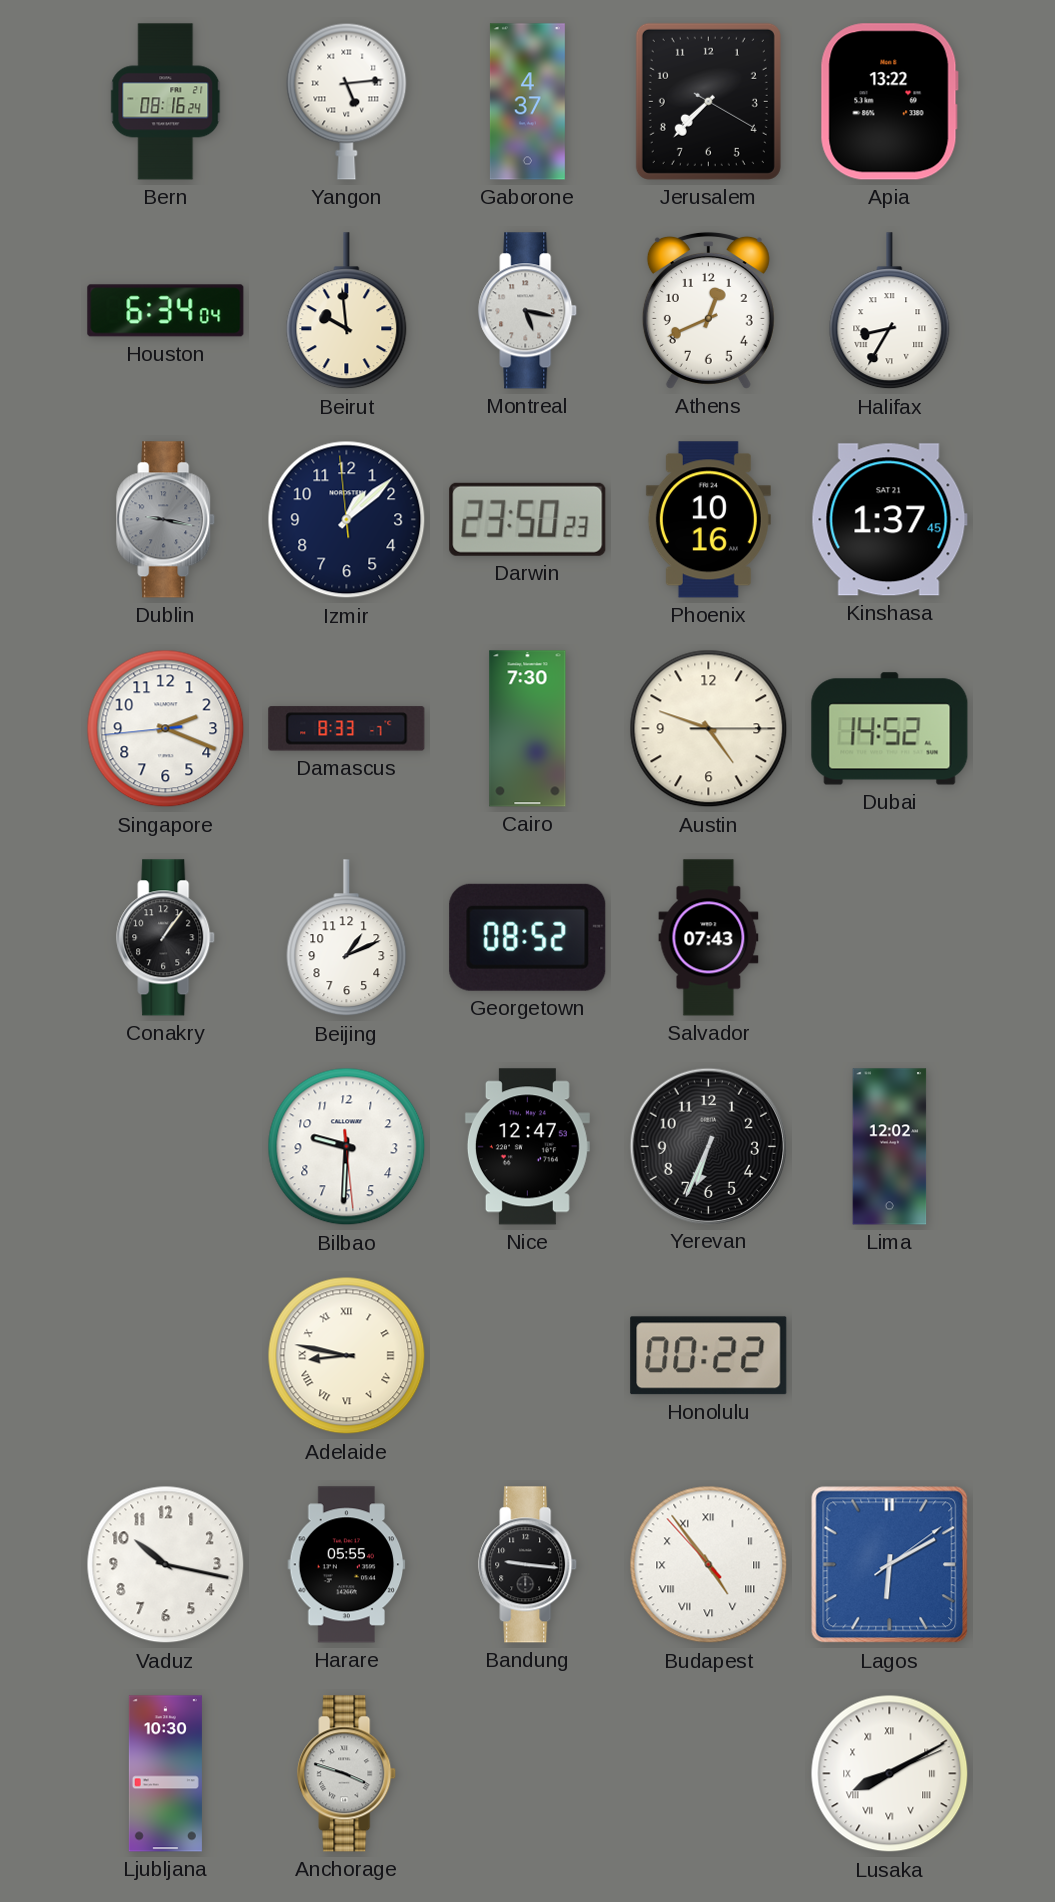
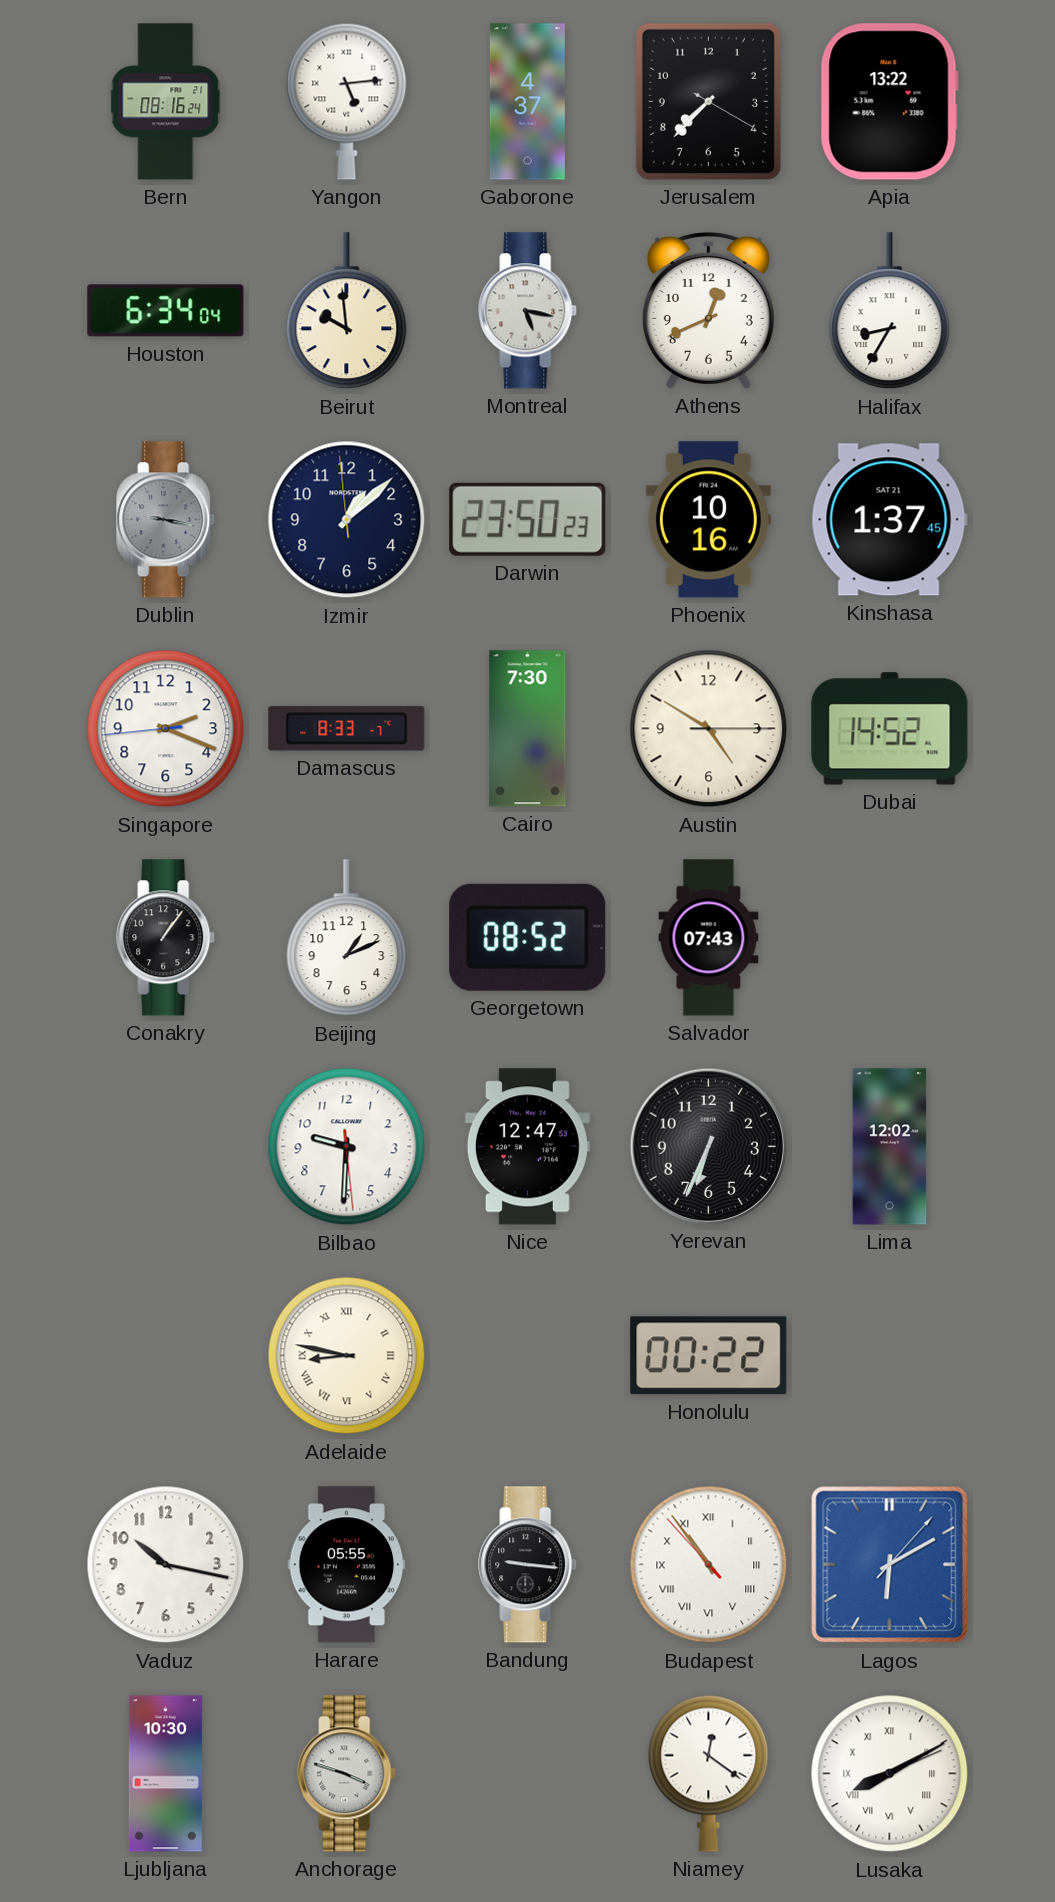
Austin: 4:48 -> 4:50 (709, 729)
Budapest: 4:53 -> 10:53 (709, 1565)
Lagos: 6:10:09 -> 6:10:07 (890, 1565)
Niamey: none -> 12:21 (709, 1773)
